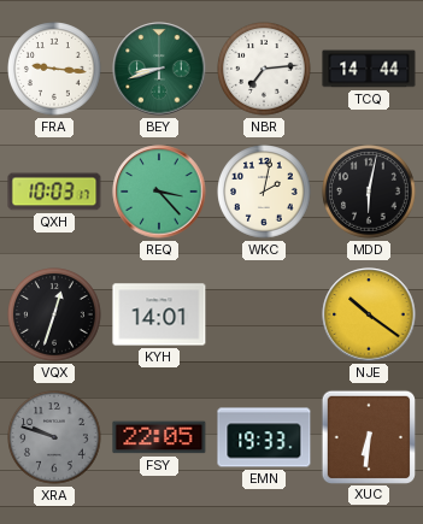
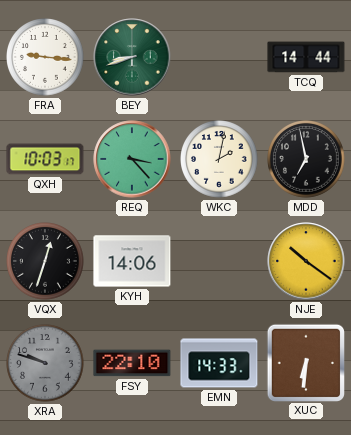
NBR: 7:14 -> none (264, 69)
MDD: 6:02 -> 6:58 (306, 159)
KYH: 14:01 -> 14:06 (132, 261)
FSY: 22:05 -> 22:10 (132, 363)
EMN: 19:33 -> 14:33 (219, 363)
